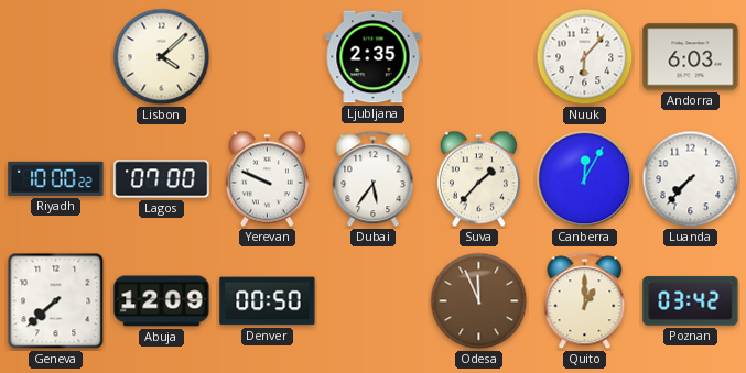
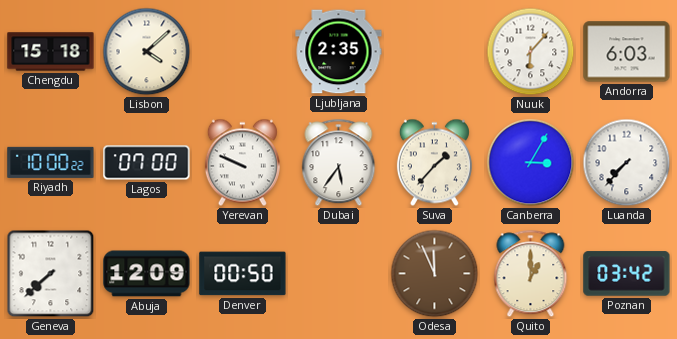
Chengdu: none -> 15:18 (51, 52)
Canberra: 12:05 -> 3:05 (531, 163)
